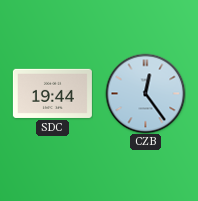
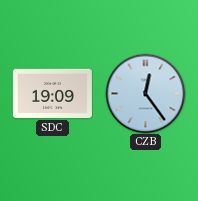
SDC: 19:44 -> 19:09 (52, 93)
